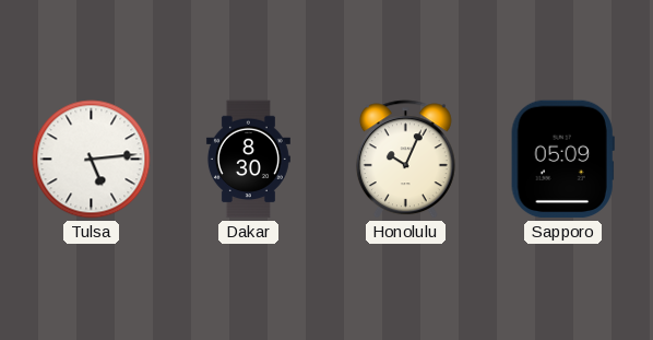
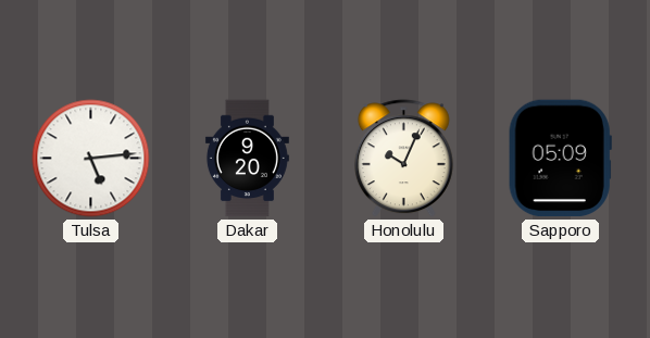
Dakar: 8:30 -> 9:20 (247, 159)
